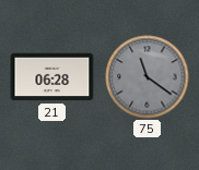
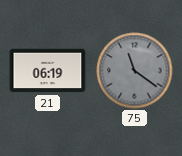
21: 06:28 -> 06:19 (48, 71)
